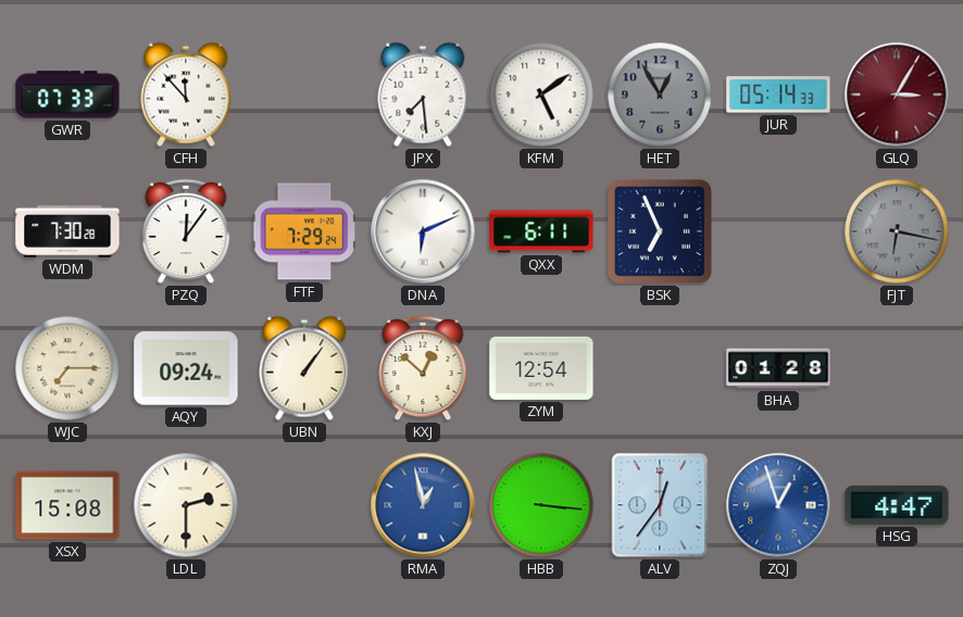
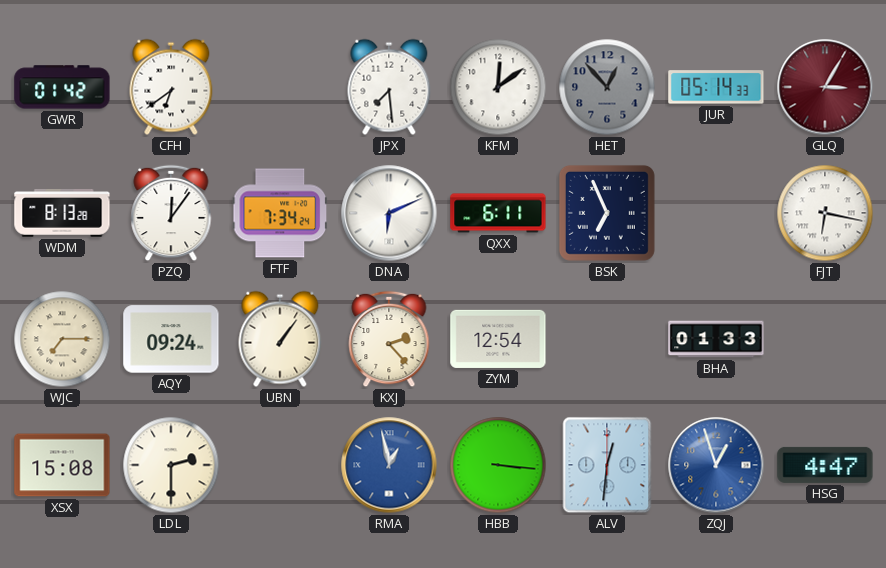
GWR: 07:33 -> 01:42 (62, 87)
CFH: 11:53 -> 6:39 (171, 87)
KFM: 5:09 -> 12:09 (498, 87)
HET: 12:55 -> 12:53 (607, 87)
WDM: 7:30 -> 8:13 (62, 214)
FTF: 7:29 -> 7:34 (280, 213)
FJT dial: grey -> white (825, 213)
KXJ: 12:52 -> 2:23 (389, 339)
BHA: 01:28 -> 01:33 (716, 339)
ALV: 12:36 -> 12:31 (607, 465)
